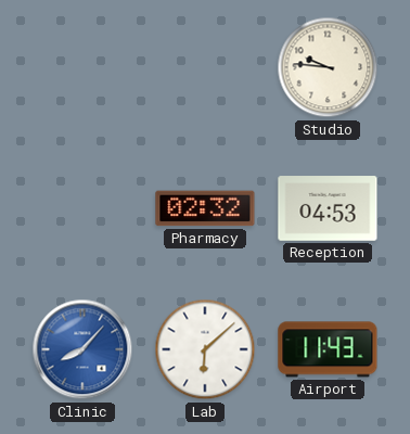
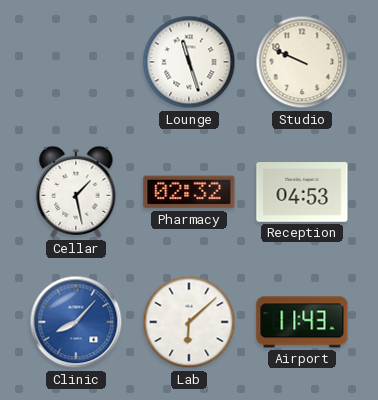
Lounge: none -> 11:27 (189, 62)
Studio: 9:46 -> 9:49 (302, 62)
Cellar: none -> 1:28 (76, 192)
